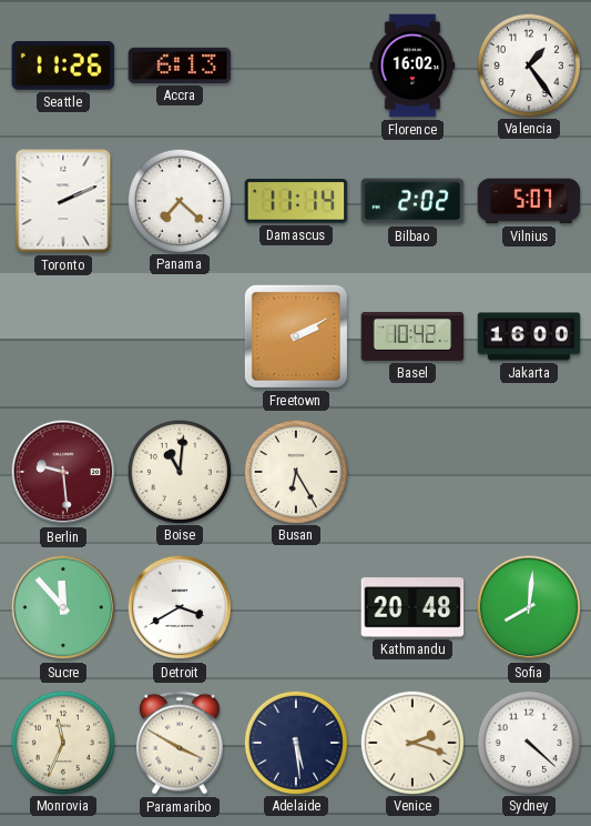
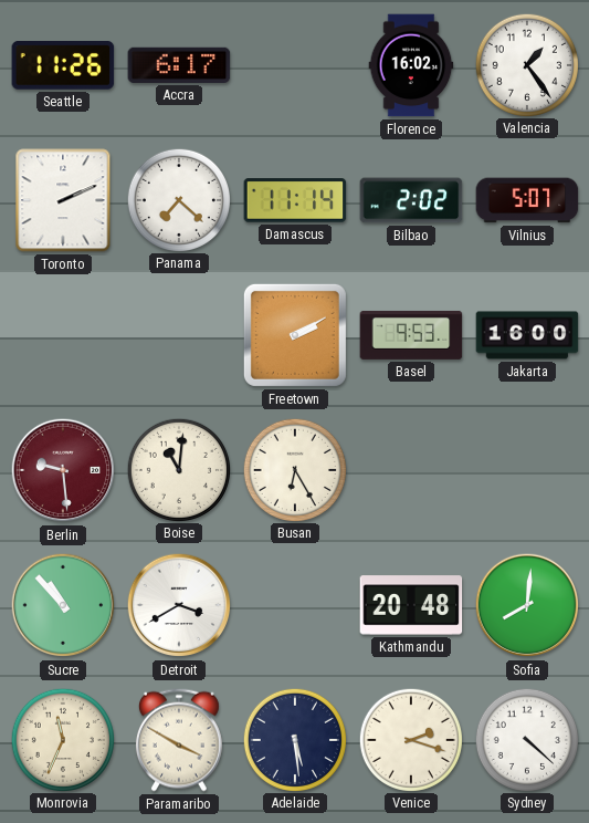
Accra: 6:13 -> 6:17 (179, 65)
Basel: 10:42 -> 9:53 (411, 335)
Sucre: 11:53 -> 10:53 (63, 605)
